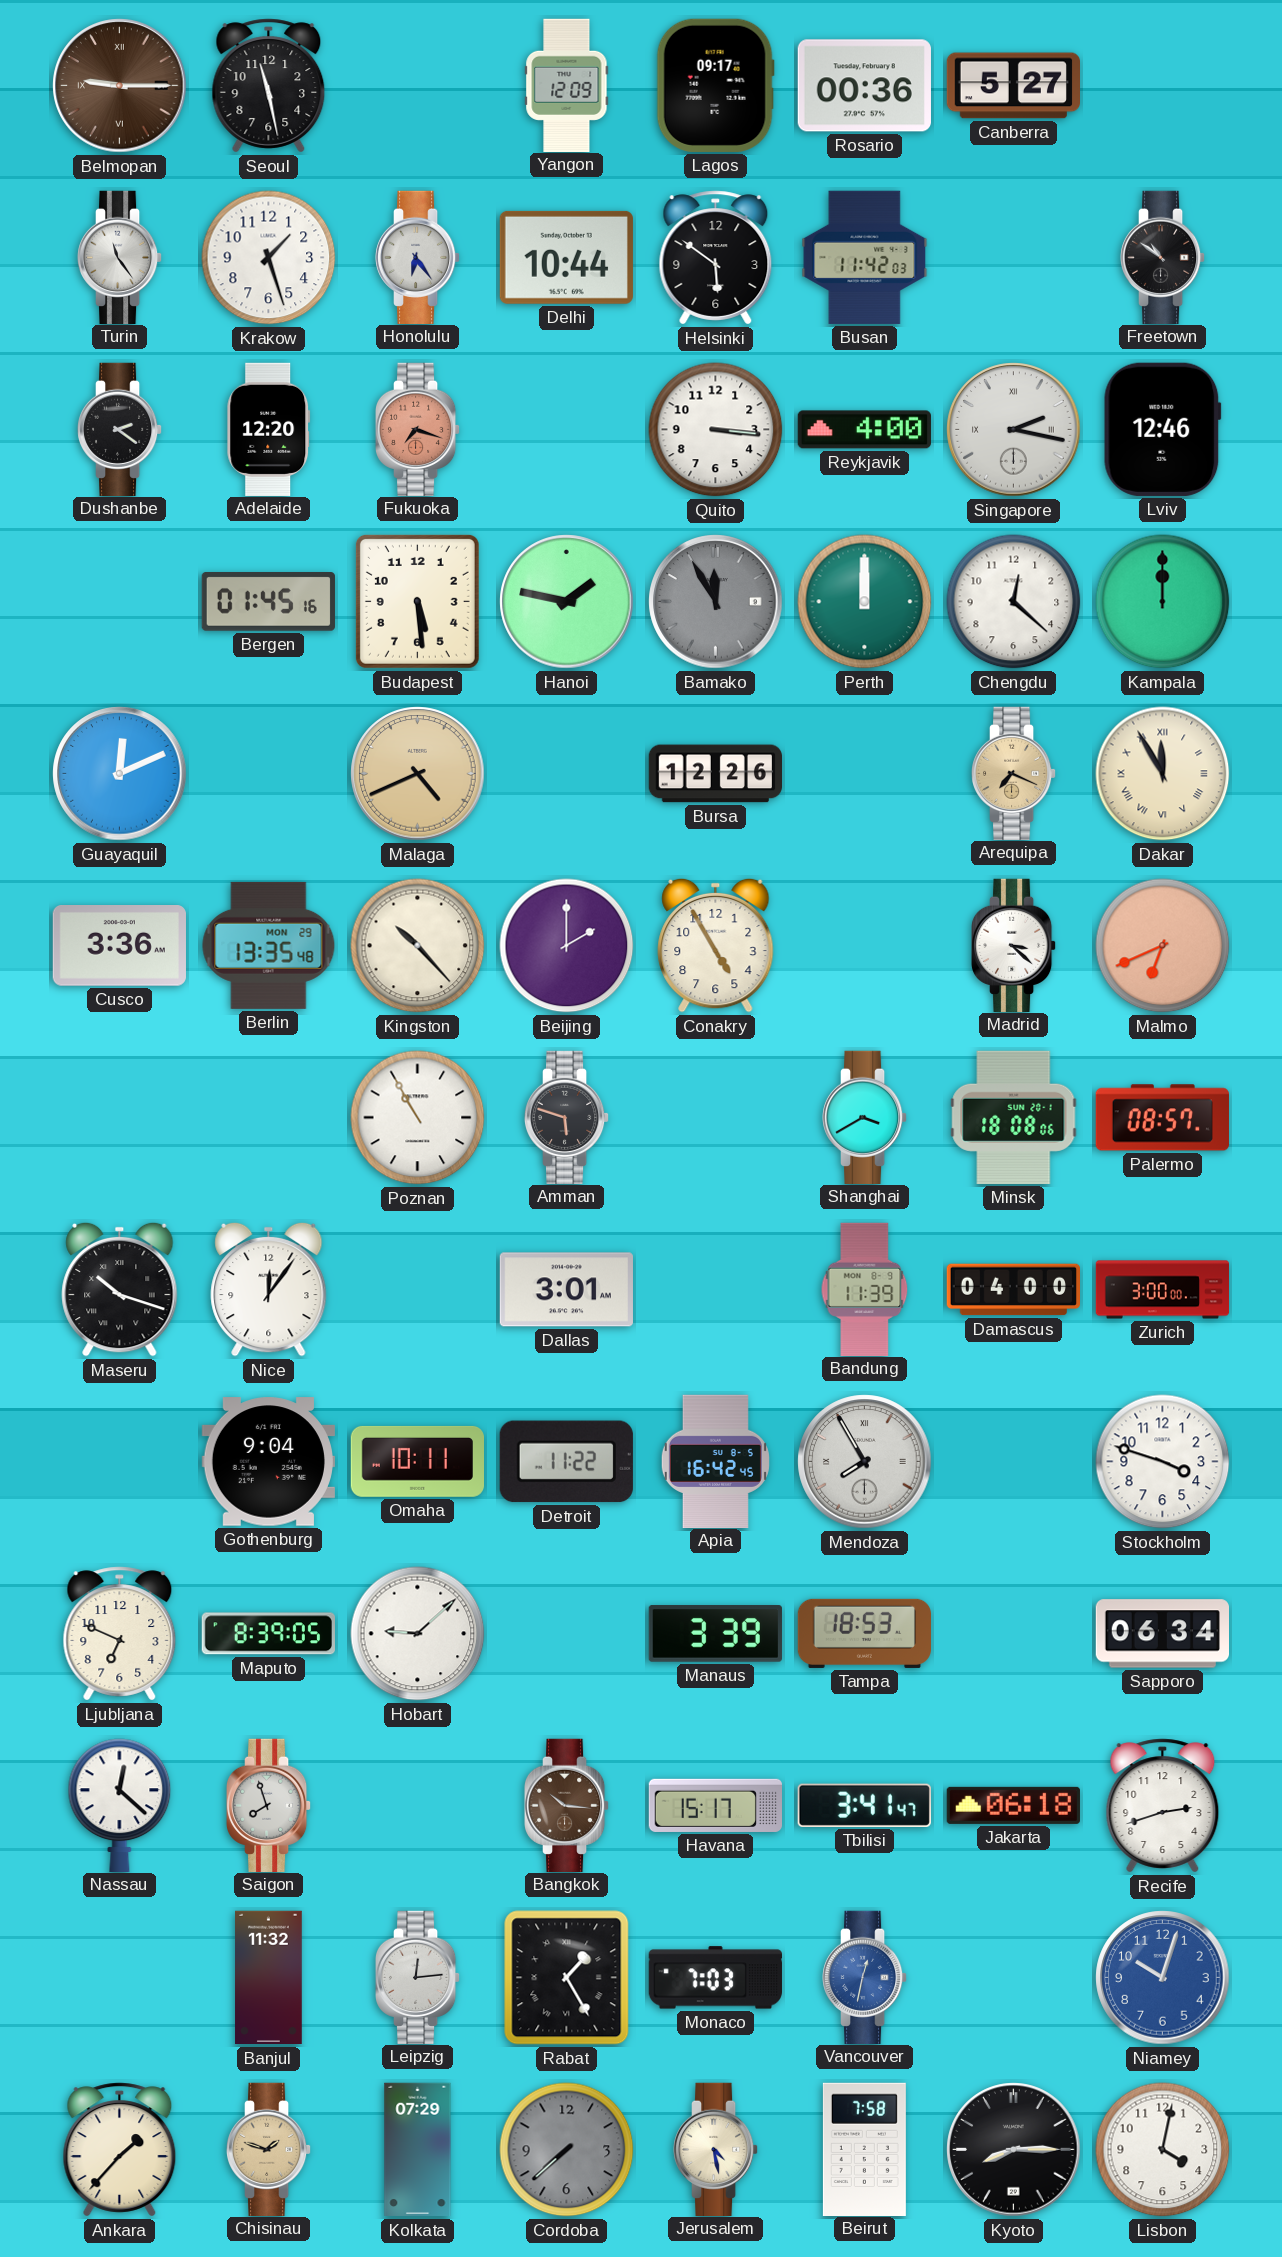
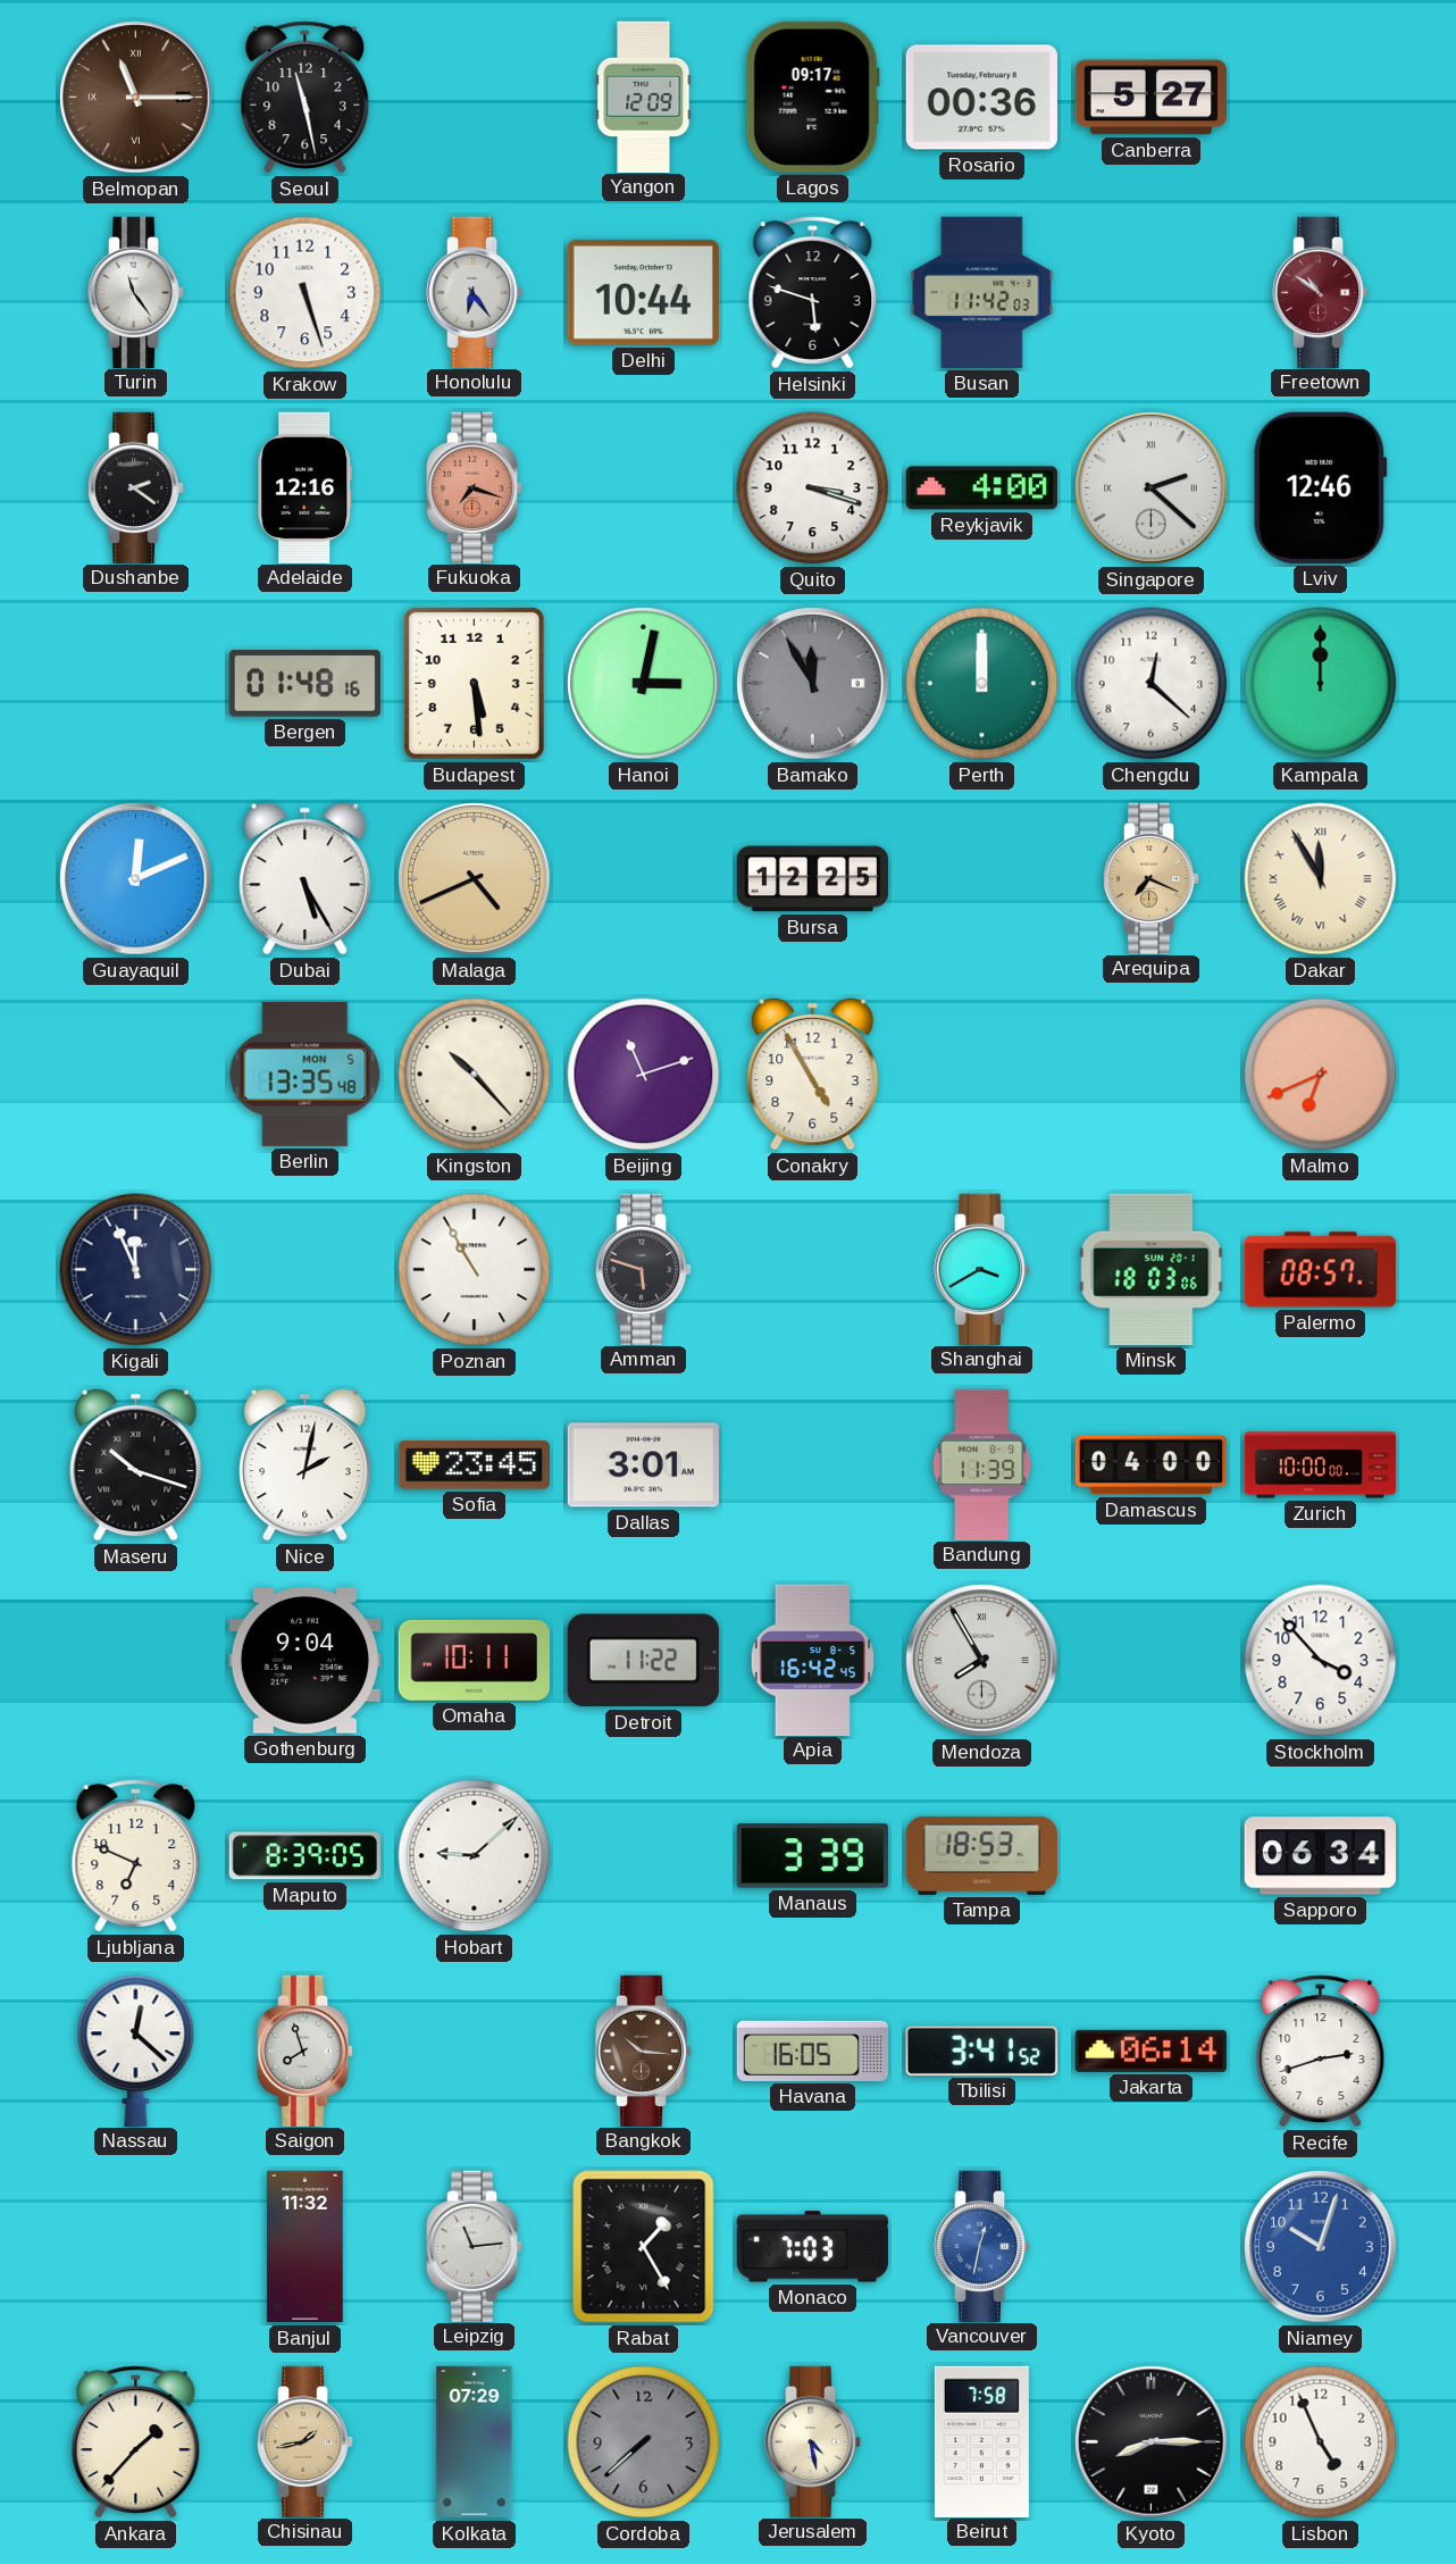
Belmopan: 9:15 -> 11:15 (136, 98)
Krakow: 1:27 -> 5:27 (306, 293)
Helsinki: 5:51 -> 5:48 (813, 293)
Freetown dial: black -> burgundy (1321, 292)
Adelaide: 12:20 -> 12:16 (306, 487)
Quito: 3:16 -> 3:18 (813, 488)
Singapore: 2:17 -> 2:22 (1152, 488)
Bergen: 01:45 -> 01:48 (304, 684)
Hanoi: 1:47 -> 3:02 (644, 684)
Dubai: none -> 5:25 (306, 878)
Bursa: 12:26 -> 12:25 (812, 879)
Cusco: 3:36 -> none (119, 946)
Berlin date: MON 29 -> MON 5 (306, 1074)
Beijing: 2:00 -> 11:12 (644, 1075)
Madrid: 3:22 -> none (1014, 945)
Kigali: none -> 11:56 (136, 1270)
Minsk: 18:08 -> 18:03 (1152, 1269)
Nice: 12:06 -> 2:02 (306, 1464)
Sofia: none -> 23:45 (474, 1465)
Zurich: 3:00 -> 10:00 (1321, 1465)
Stockholm: 3:48 -> 3:53 (1321, 1661)
Havana: 15:17 -> 16:05 (812, 2051)
Tbilisi: 3:41:47 -> 3:41:52 (981, 2051)
Jakarta: 06:18 -> 06:14 (1150, 2051)
Leipzig: 12:14 -> 11:14 (475, 2246)
Chisinau: 1:48 -> 1:43 (306, 2441)
Lisbon: 4:02 -> 4:56 (1321, 2442)
